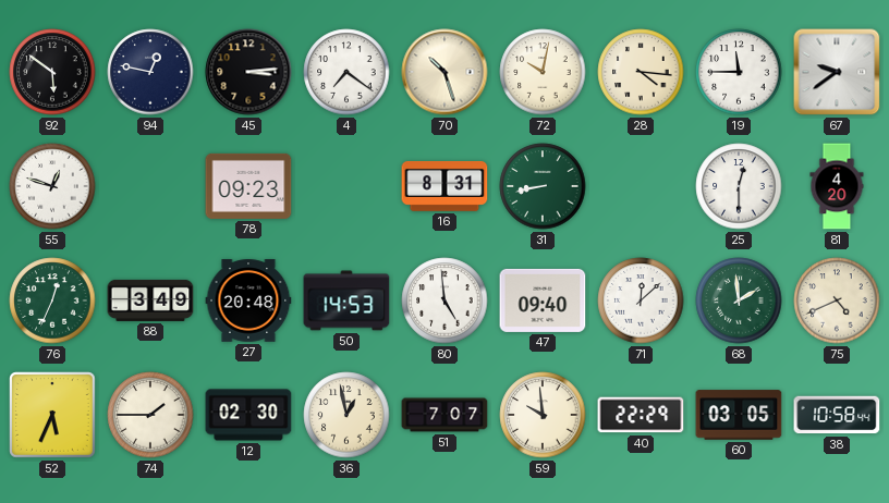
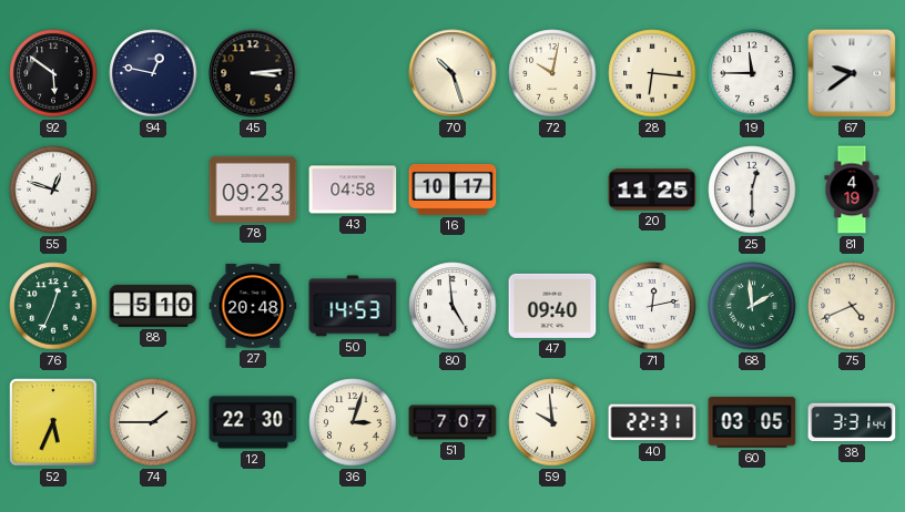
4: 7:21 -> none (346, 72)
28: 4:16 -> 6:16 (652, 73)
43: none -> 04:58 (353, 190)
16: 8:31 -> 10:17 (452, 190)
31: 8:43 -> none (543, 186)
20: none -> 11:25 (652, 190)
81: 4:20 -> 4:19 (852, 190)
88: 3:49 -> 5:10 (153, 306)
71: 12:08 -> 12:13 (652, 306)
12: 02:30 -> 22:30 (253, 422)
36: 12:58 -> 3:03 (353, 422)
40: 22:29 -> 22:31 (652, 422)
38: 10:58 -> 3:31 (852, 422)
